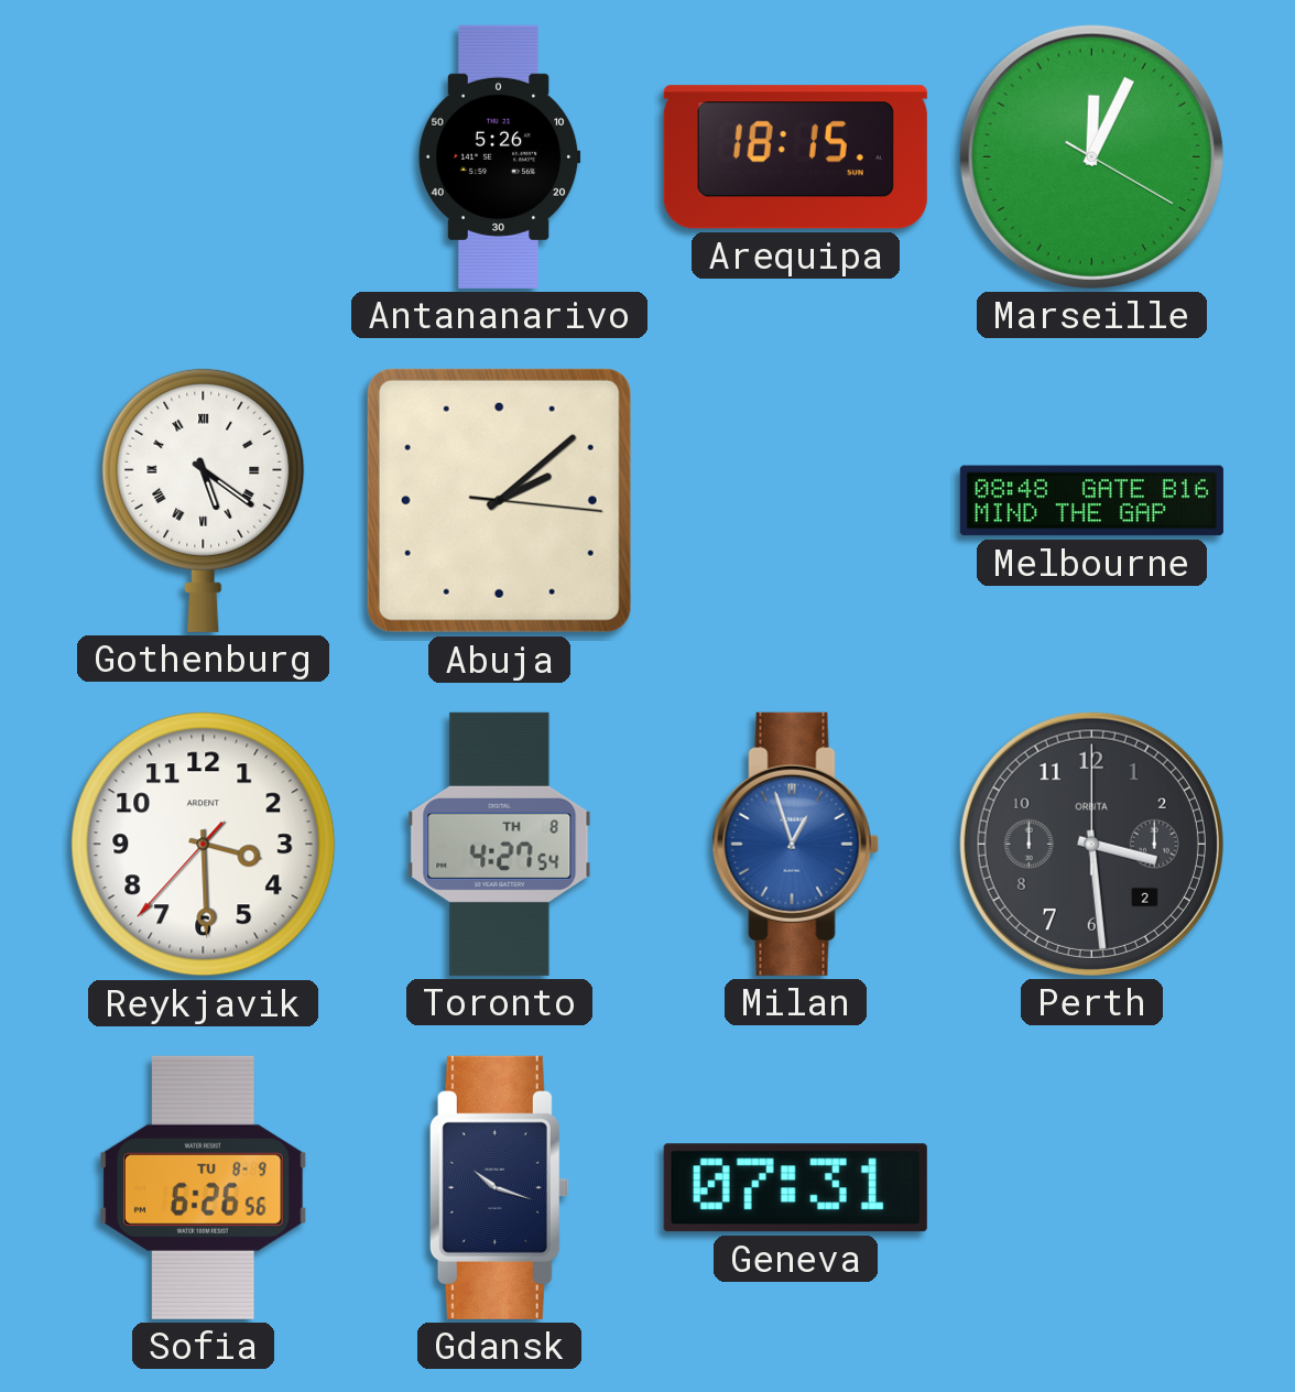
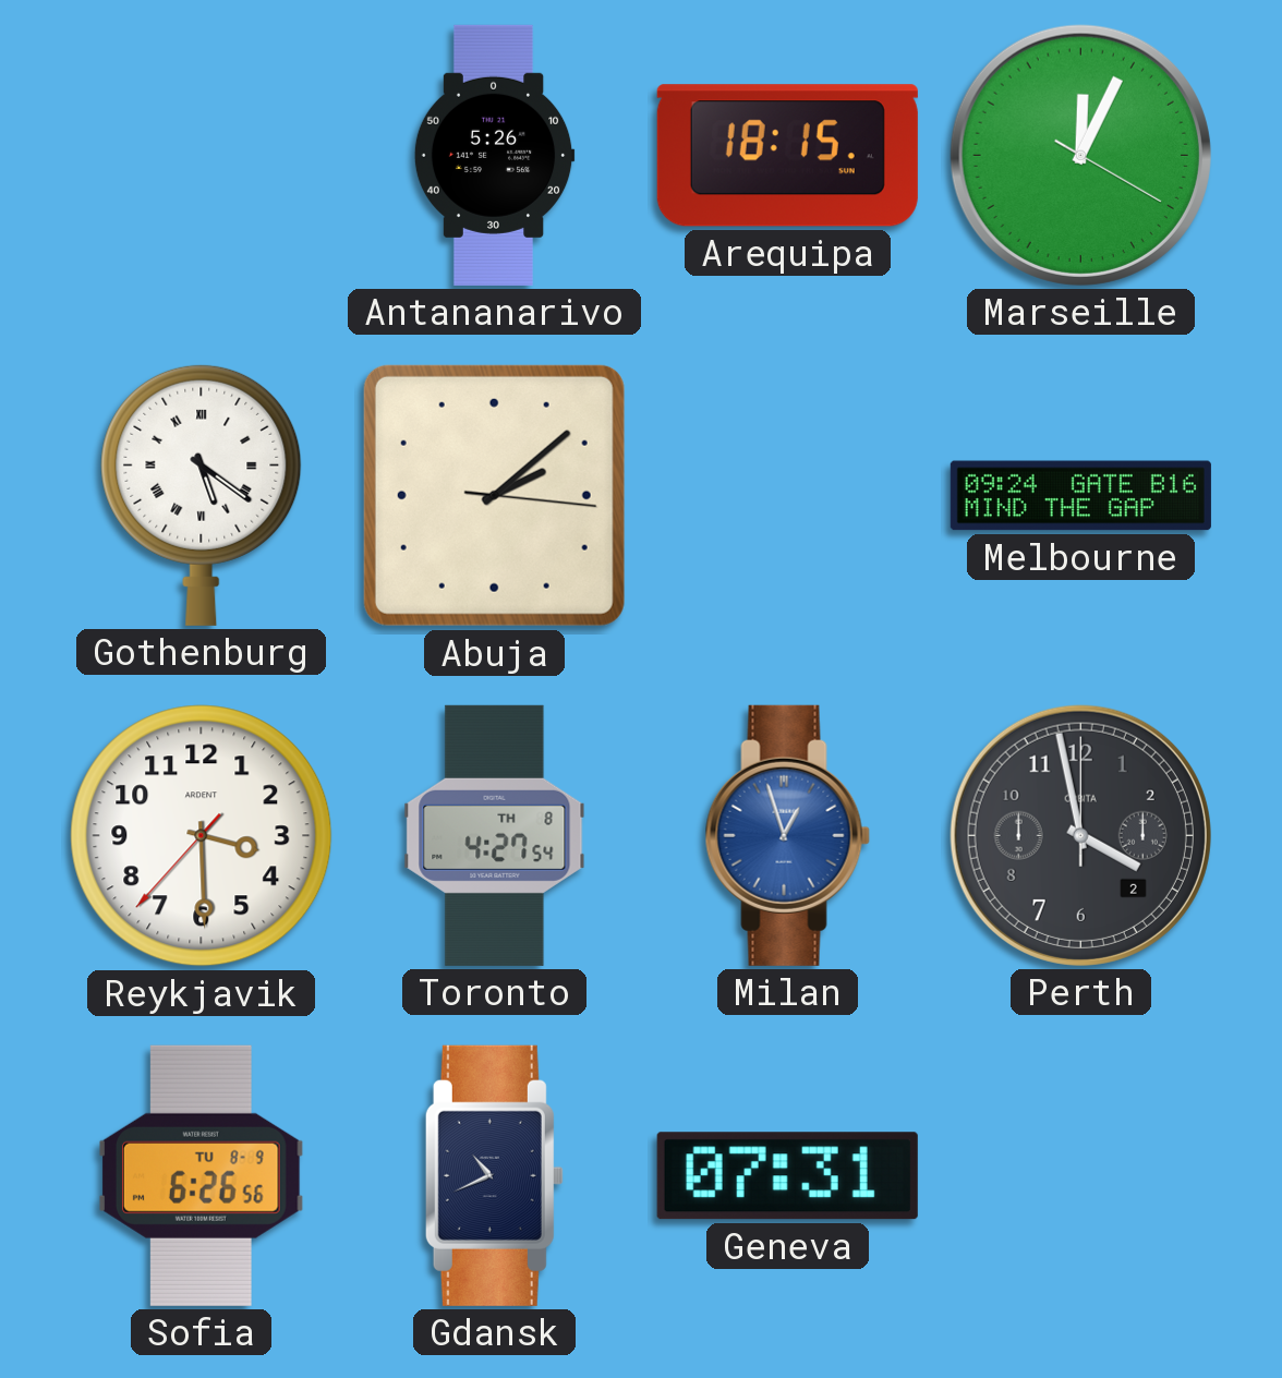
Melbourne: 08:48 -> 09:24 (1080, 496)
Perth: 3:29 -> 3:58 (1080, 835)
Gdansk: 10:18 -> 10:41 (494, 1175)
